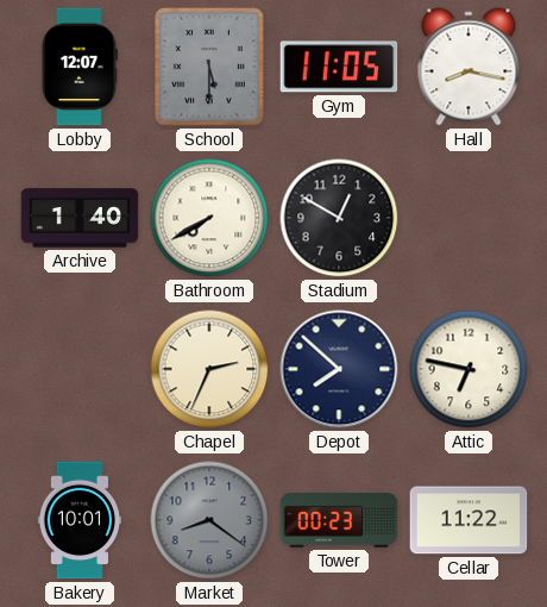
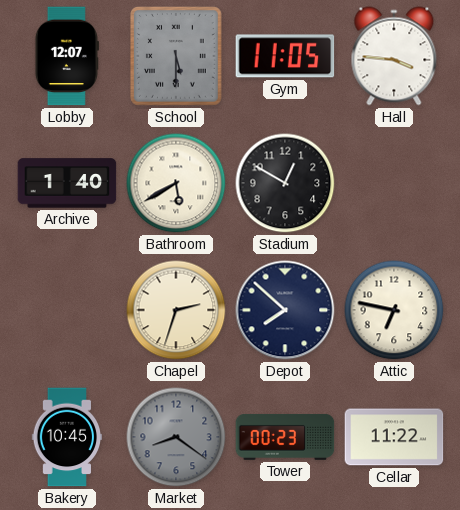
Hall: 8:17 -> 3:46 (394, 56)
Bathroom: 7:40 -> 5:40 (176, 183)
Chapel: 2:34 -> 2:33 (176, 310)
Bakery: 10:01 -> 10:45 (66, 437)
